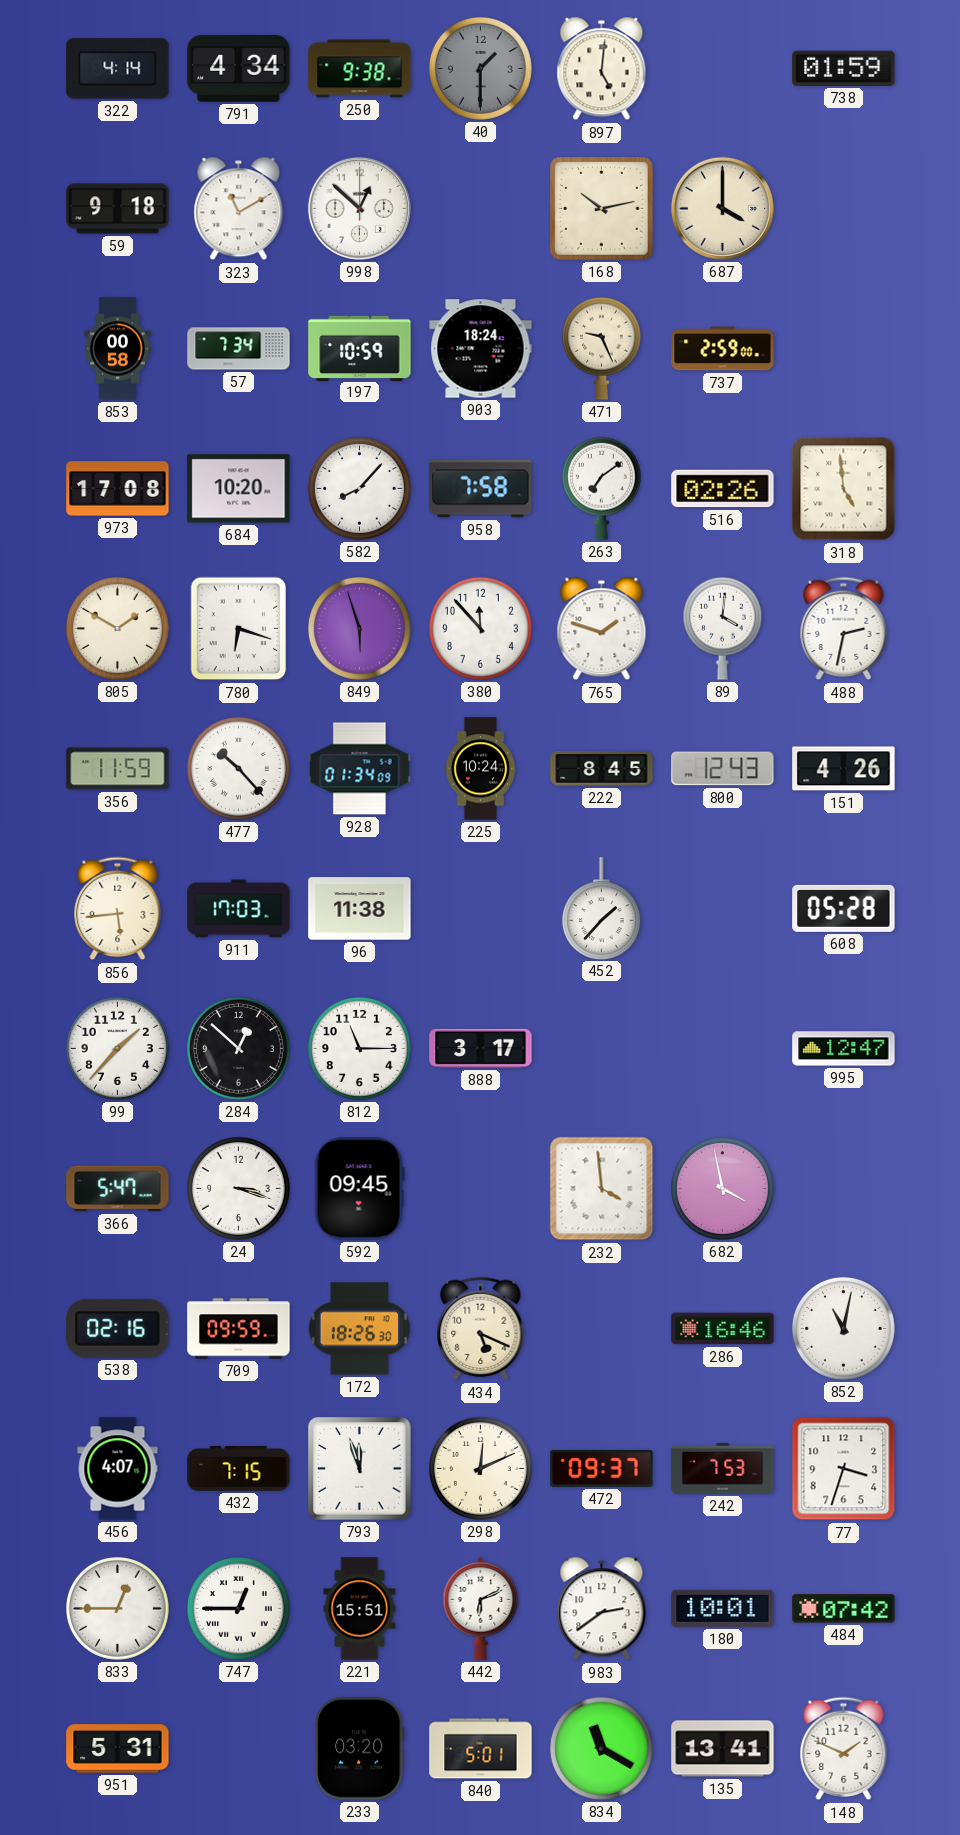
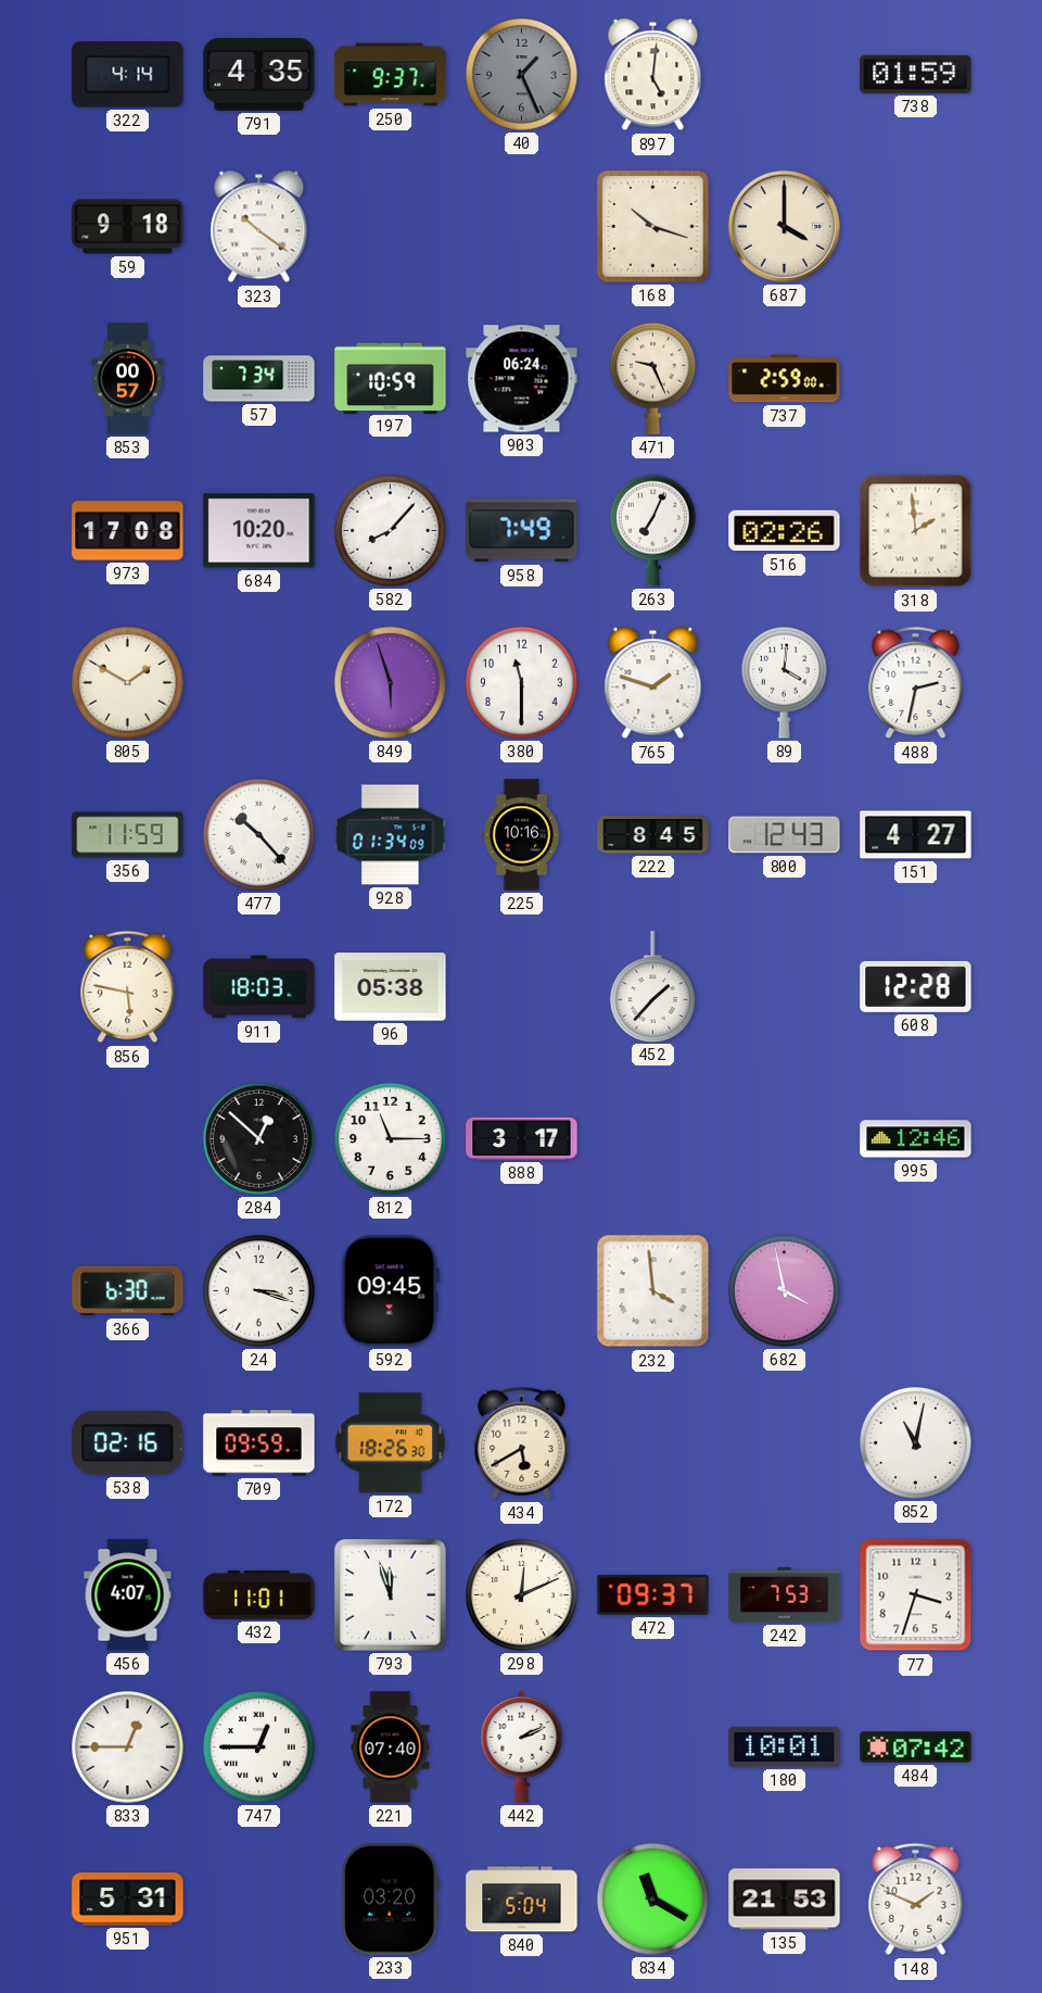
791: 4:34 -> 4:35 (259, 74)
250: 9:38 -> 9:37 (391, 75)
40: 1:30 -> 1:26 (522, 75)
323: 11:10 -> 10:21 (259, 227)
998: 12:52 -> none (359, 208)
168: 10:13 -> 10:18 (653, 227)
853: 00:58 -> 00:57 (128, 379)
903: 18:24 -> 06:24 (522, 379)
958: 7:58 -> 7:49 (522, 531)
263: 7:09 -> 7:04 (652, 530)
318: 4:59 -> 1:59 (916, 531)
780: 6:18 -> none (239, 629)
380: 11:53 -> 11:30 (522, 683)
225: 10:24 -> 10:16 (522, 835)
151: 4:26 -> 4:27 (916, 835)
856: 5:44 -> 5:47 (128, 987)
911: 17:03 -> 18:03 (259, 987)
96: 11:38 -> 05:38 (391, 987)
608: 05:28 -> 12:28 (916, 986)
99: 1:37 -> none (118, 1049)
995: 12:47 -> 12:46 (916, 1139)
366: 5:47 -> 6:30 (128, 1291)
434: 5:19 -> 5:40 (522, 1443)
286: 16:46 -> none (723, 1329)
432: 7:15 -> 11:01 (259, 1594)
221: 15:51 -> 07:40 (391, 1748)
442: 6:11 -> 2:11 (522, 1746)
983: 2:39 -> none (602, 1609)
840: 5:01 -> 5:04 (522, 1900)
135: 13:41 -> 21:53 (785, 1900)
